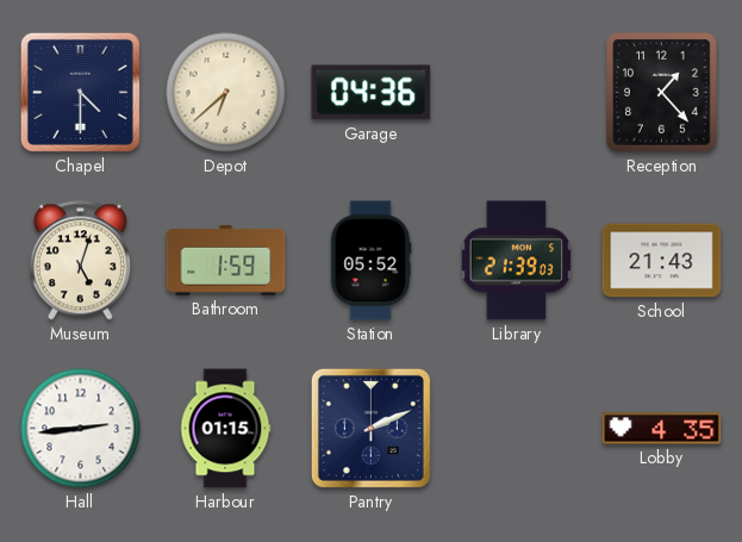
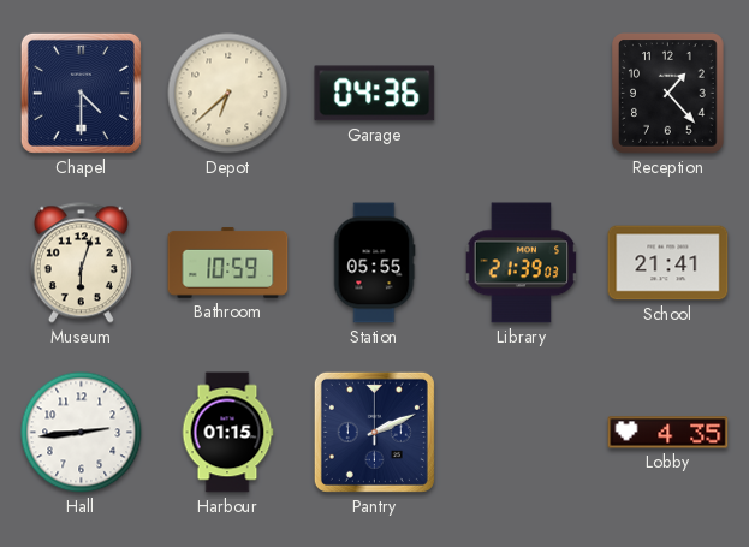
Museum: 5:03 -> 6:03 (81, 263)
Bathroom: 1:59 -> 10:59 (228, 262)
Station: 05:52 -> 05:55 (374, 263)
School: 21:43 -> 21:41 (668, 263)
